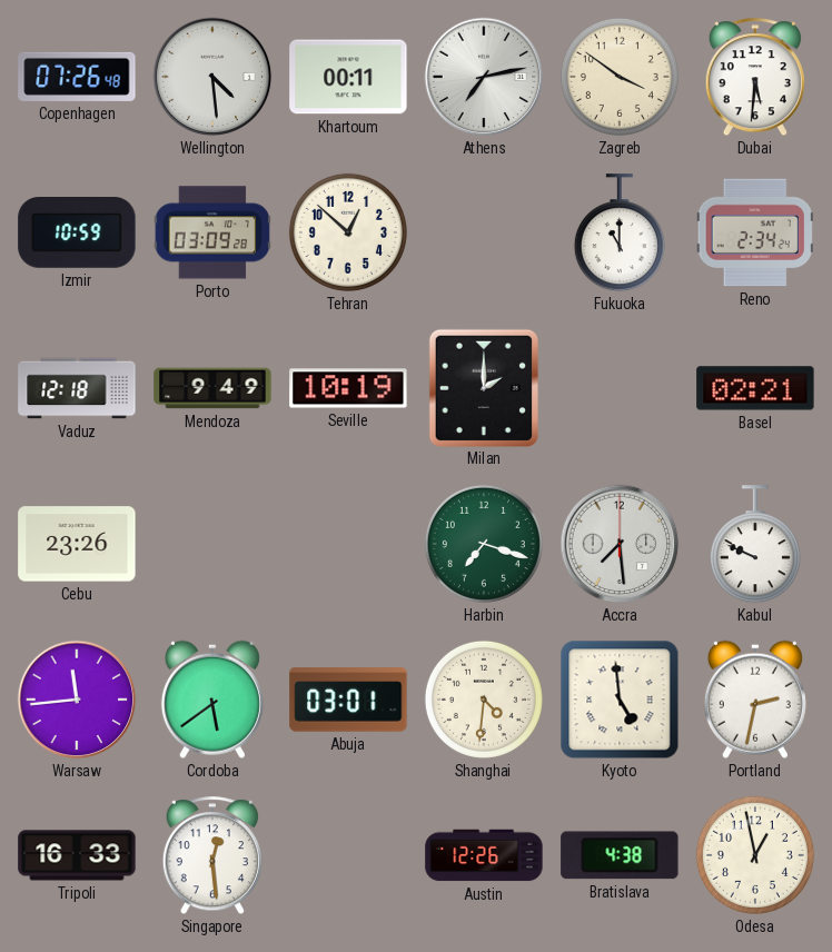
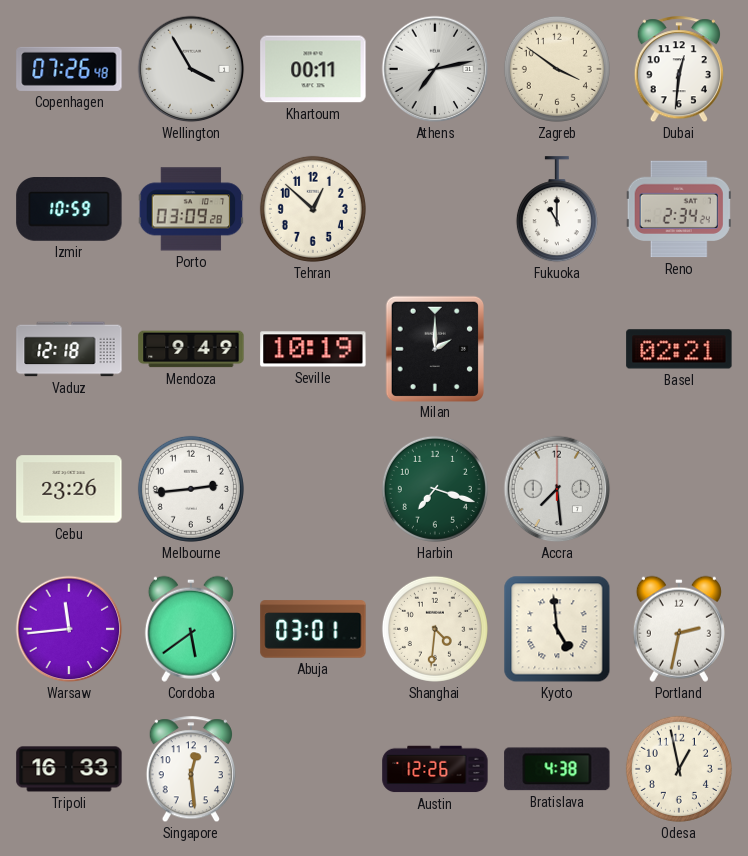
Wellington: 4:29 -> 3:55 (191, 69)
Dubai: 5:31 -> 12:31 (679, 70)
Melbourne: none -> 2:44 (191, 489)
Kabul: 9:49 -> none (755, 545)
